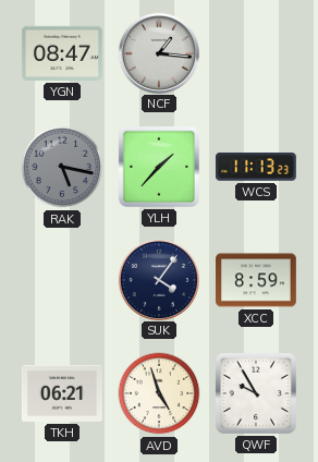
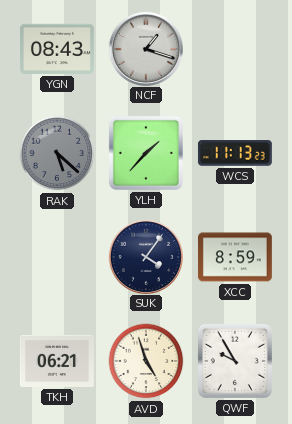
YGN: 08:47 -> 08:43 (57, 49)
NCF: 1:16 -> 1:18 (145, 48)
RAK: 5:17 -> 5:22 (57, 153)
